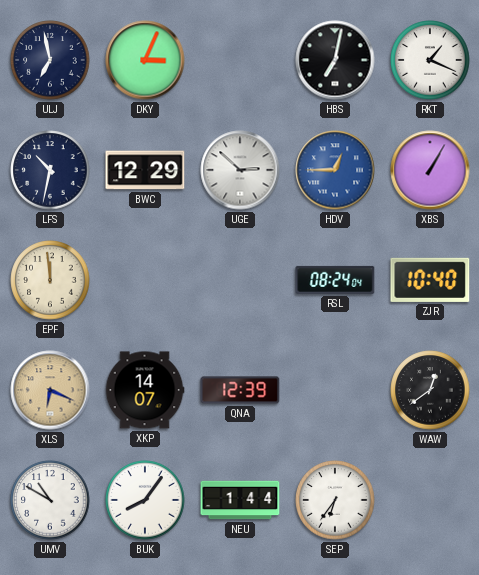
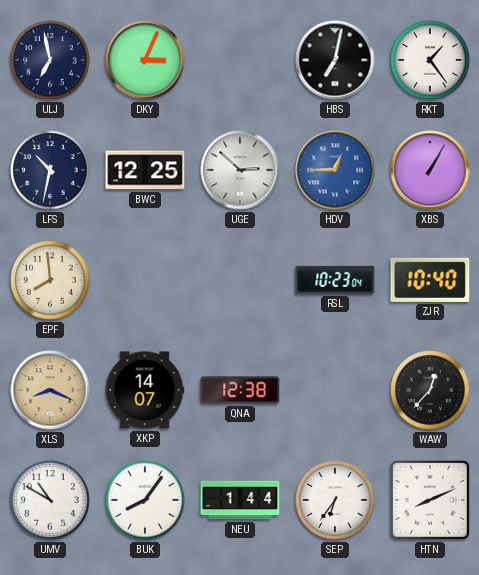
RKT: 1:19 -> 1:24 (430, 60)
BWC: 12:29 -> 12:25 (145, 170)
EPF: 11:59 -> 7:59 (50, 280)
RSL: 08:24 -> 10:23 (335, 280)
XLS: 6:19 -> 8:19 (50, 390)
QNA: 12:39 -> 12:38 (240, 390)
WAW: 12:39 -> 12:37 (430, 390)
HTN: none -> 8:11 (430, 500)
